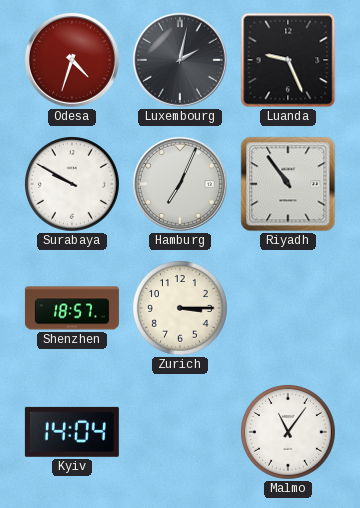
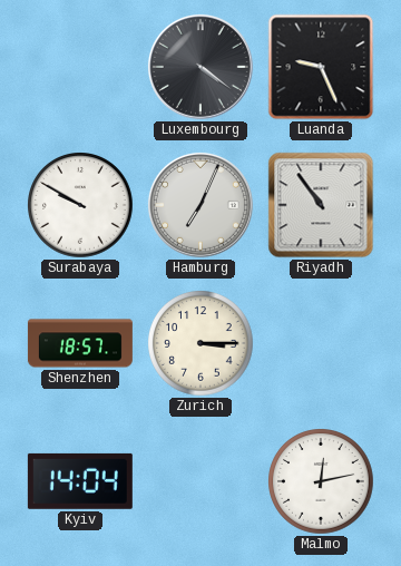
Odesa: 4:33 -> none (72, 60)
Luxembourg: 2:02 -> 4:21 (200, 67)
Malmo: 11:06 -> 12:13 (322, 482)
